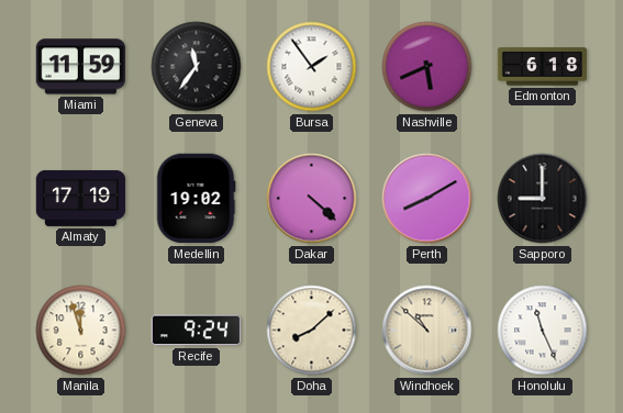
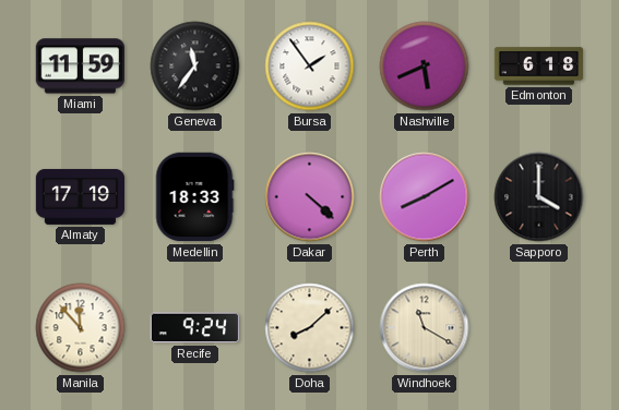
Medellin: 19:02 -> 18:33 (194, 197)
Sapporo: 9:00 -> 4:00 (539, 197)
Manila: 11:57 -> 11:53 (81, 328)
Windhoek: 10:52 -> 11:20 (425, 328)
Honolulu: 11:26 -> none (543, 331)
